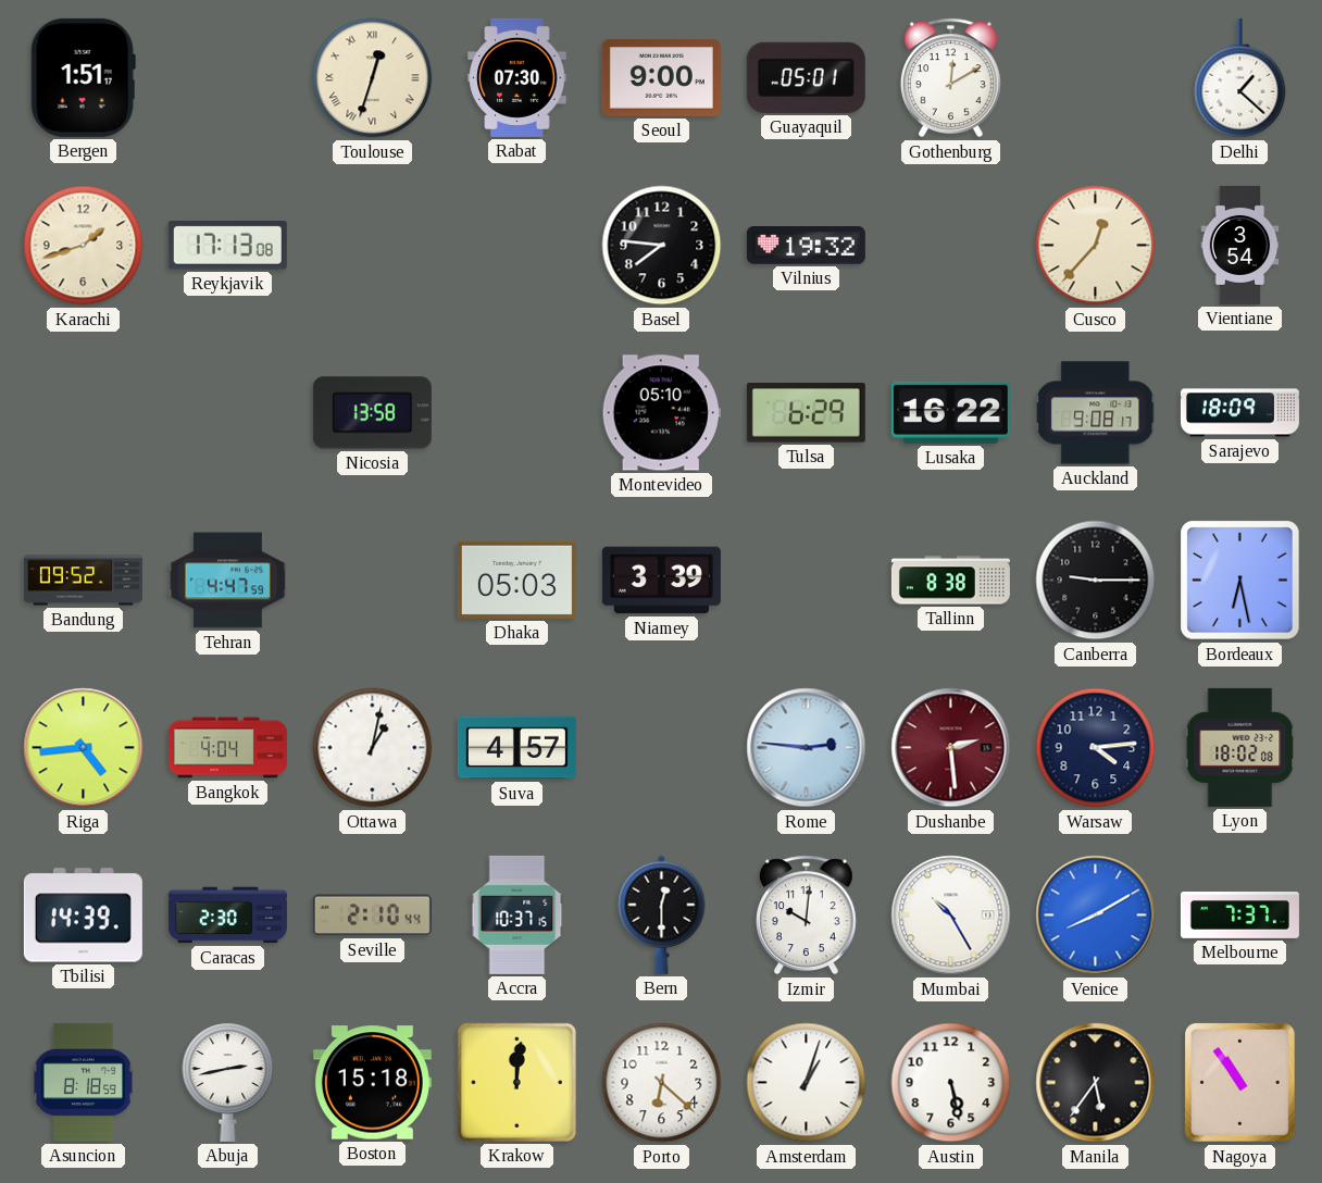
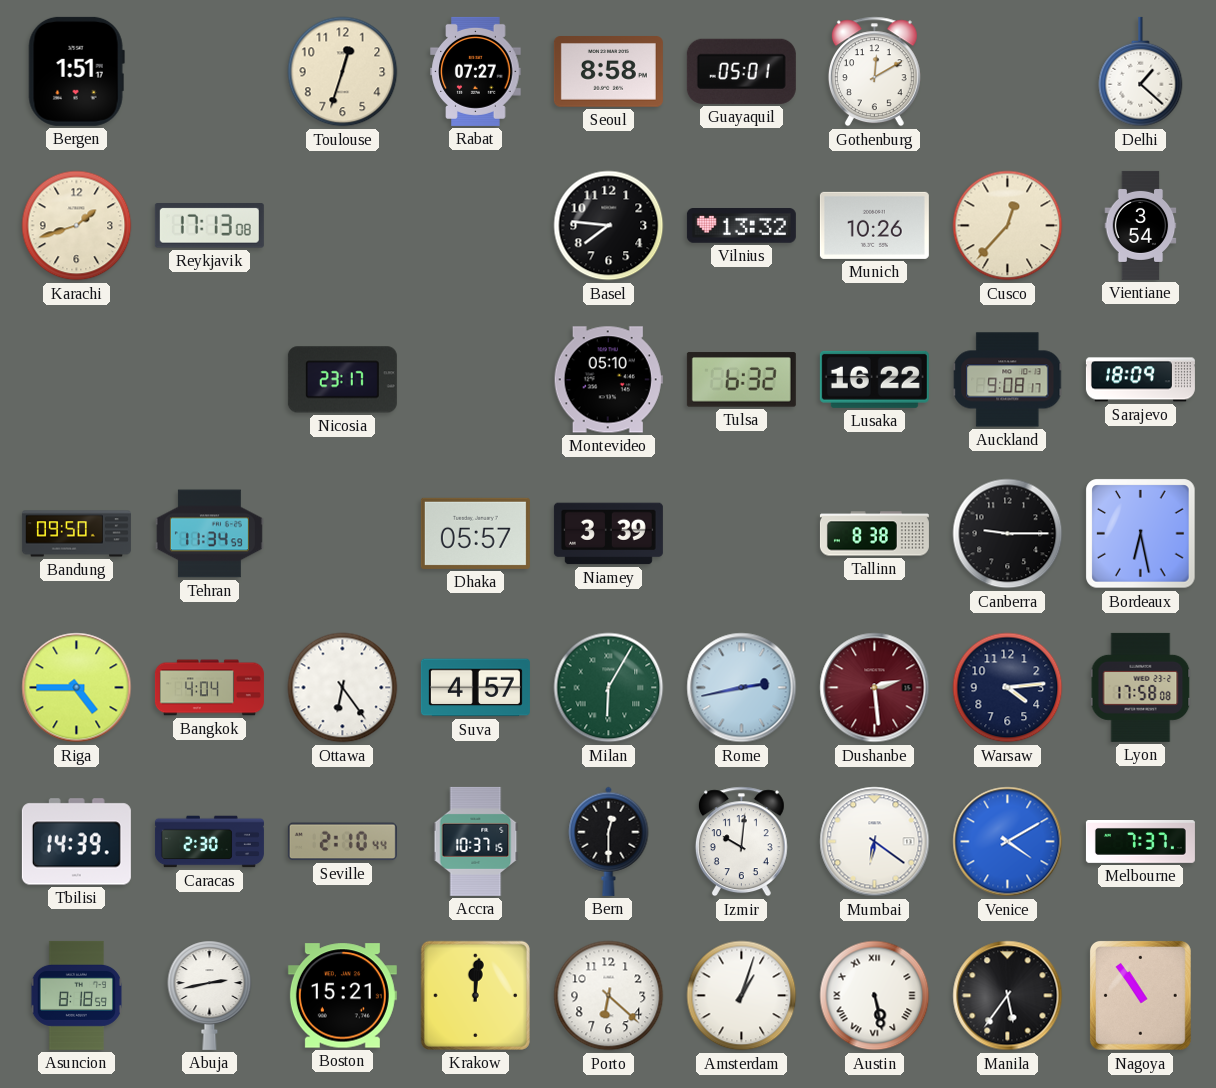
Toulouse numerals: Roman -> Arabic (343, 72)
Rabat: 07:30 -> 07:27 (476, 71)
Seoul: 9:00 -> 8:58 (608, 72)
Vilnius: 19:32 -> 13:32 (741, 226)
Munich: none -> 10:26 (874, 225)
Nicosia: 13:58 -> 23:17 (342, 380)
Tulsa: 6:29 -> 6:32 (741, 380)
Bandung: 09:52 -> 09:50 (76, 534)
Tehran: 4:47 -> 11:34 (209, 534)
Dhaka: 05:03 -> 05:57 (475, 533)
Riga: 4:44 -> 4:45 (77, 688)
Ottawa: 1:02 -> 6:24 (343, 688)
Milan: none -> 6:05 (609, 688)
Rome: 2:46 -> 2:43 (742, 688)
Lyon: 18:02 -> 17:58 (1141, 687)
Mumbai: 10:25 -> 6:21 (875, 842)
Venice: 8:10 -> 4:10 (1008, 842)
Boston: 15:18 -> 15:21 (342, 996)
Austin numerals: Arabic -> Roman (875, 996)
